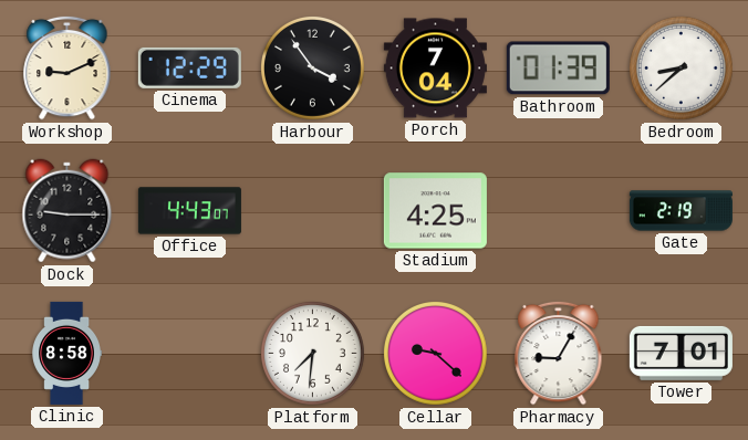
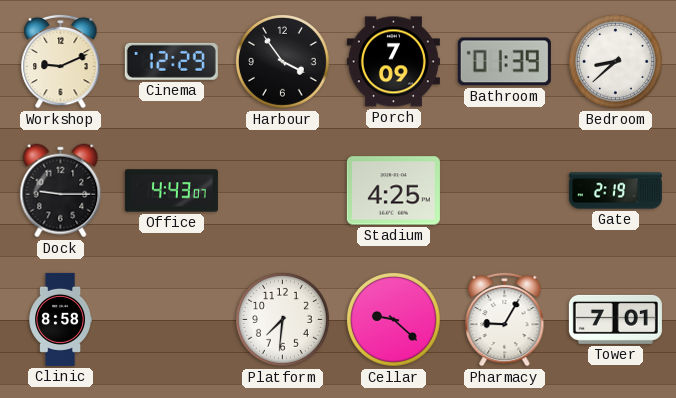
Porch: 7:04 -> 7:09 (393, 62)
